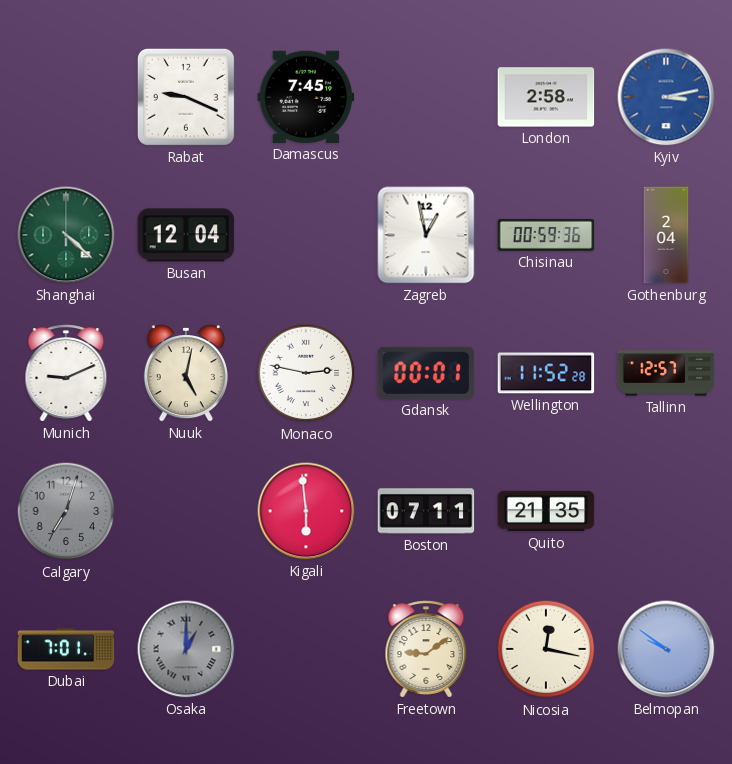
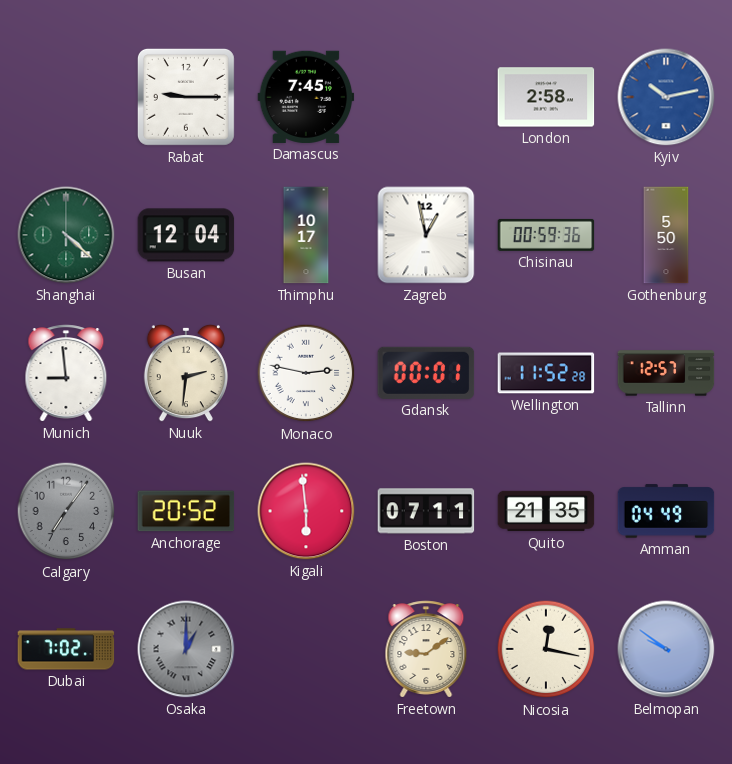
Rabat: 9:19 -> 9:15 (186, 97)
Kyiv: 3:13 -> 10:13 (666, 97)
Thimphu: none -> 10:17 (306, 235)
Gothenburg: 2:04 -> 5:50 (666, 235)
Munich: 9:11 -> 8:59 (66, 373)
Nuuk: 5:02 -> 2:31 (186, 373)
Calgary: 7:03 -> 7:06 (66, 511)
Anchorage: none -> 20:52 (186, 511)
Amman: none -> 04:49 (666, 511)
Dubai: 7:01 -> 7:02 (66, 649)
